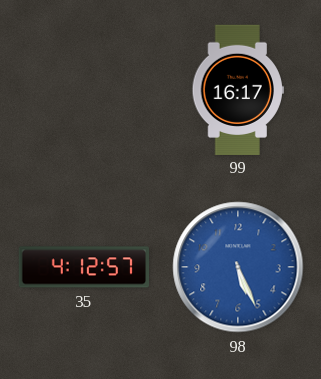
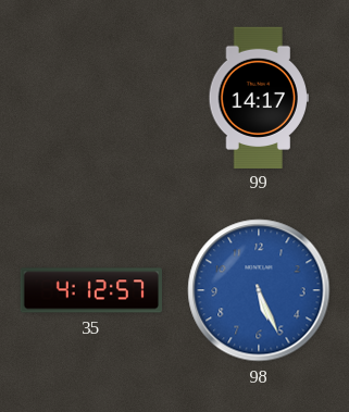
99: 16:17 -> 14:17 (259, 97)
